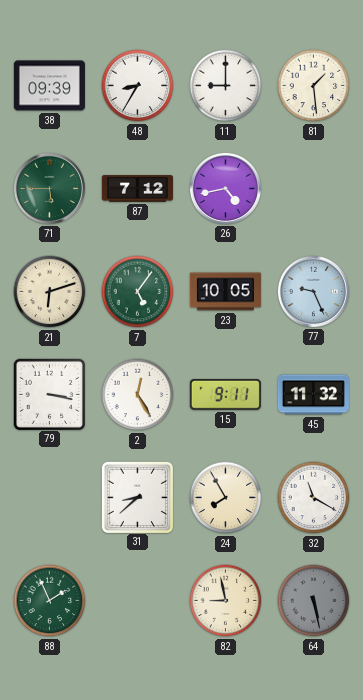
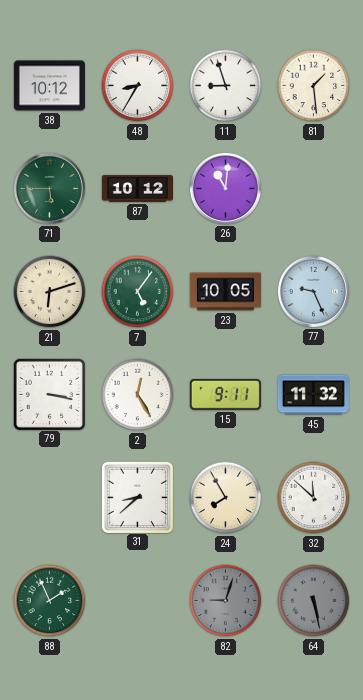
38: 09:39 -> 10:12 (49, 86)
11: 9:00 -> 8:57 (226, 86)
87: 7:12 -> 10:12 (137, 189)
26: 4:43 -> 11:01 (225, 188)
32: 11:20 -> 11:52 (314, 498)
82: 8:58 -> 9:03 (226, 601)
82 dial: cream -> grey (226, 601)
